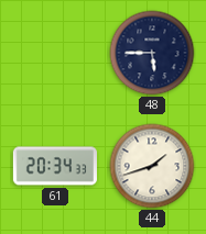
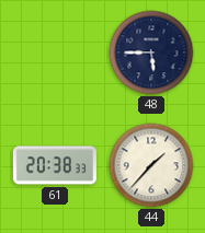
61: 20:34 -> 20:38 (55, 165)
44: 1:42 -> 1:37 (151, 165)
